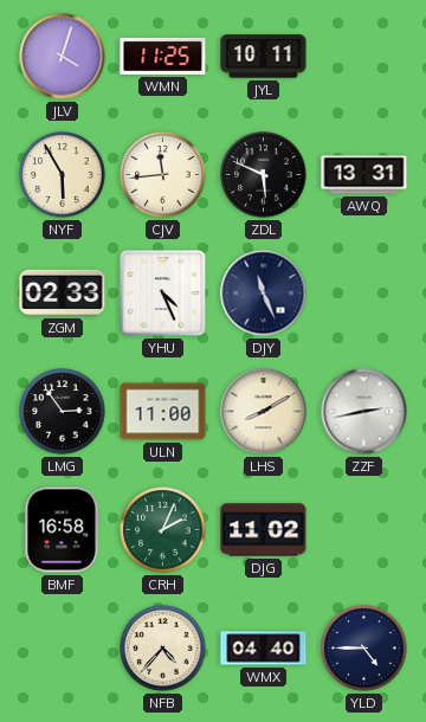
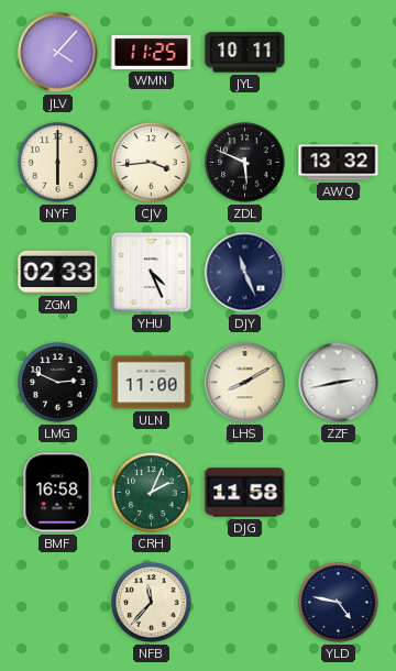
JLV: 4:03 -> 4:07 (58, 53)
NYF: 5:55 -> 6:00 (58, 163)
CJV: 11:44 -> 3:44 (152, 163)
AWQ: 13:31 -> 13:32 (339, 163)
LMG: 2:54 -> 2:49 (58, 383)
DJG: 11:02 -> 11:58 (245, 493)
NFB: 4:37 -> 11:37 (152, 603)
WMX: 04:40 -> none (264, 649)
YLD: 4:45 -> 4:47 (339, 603)
